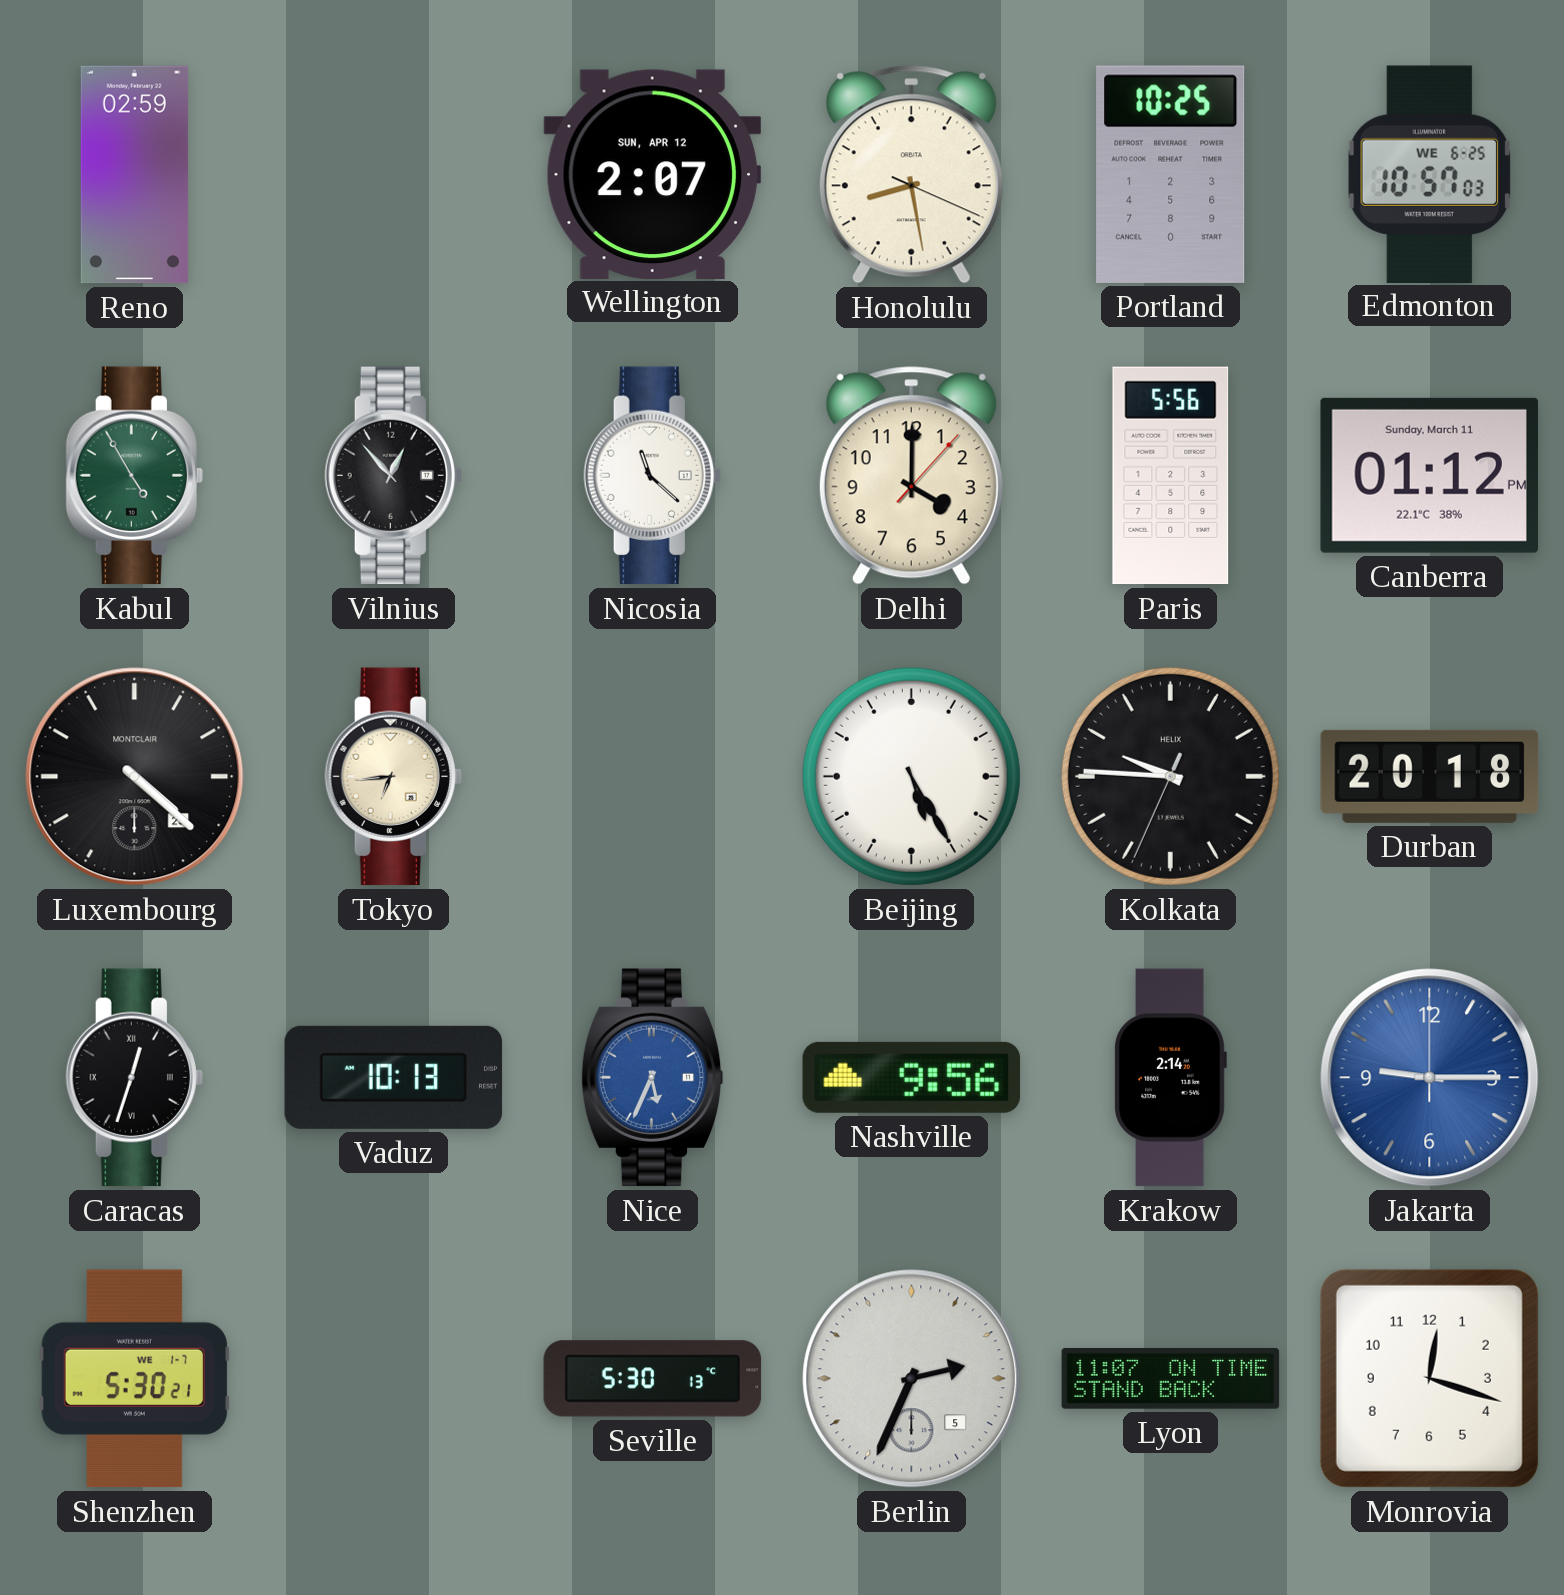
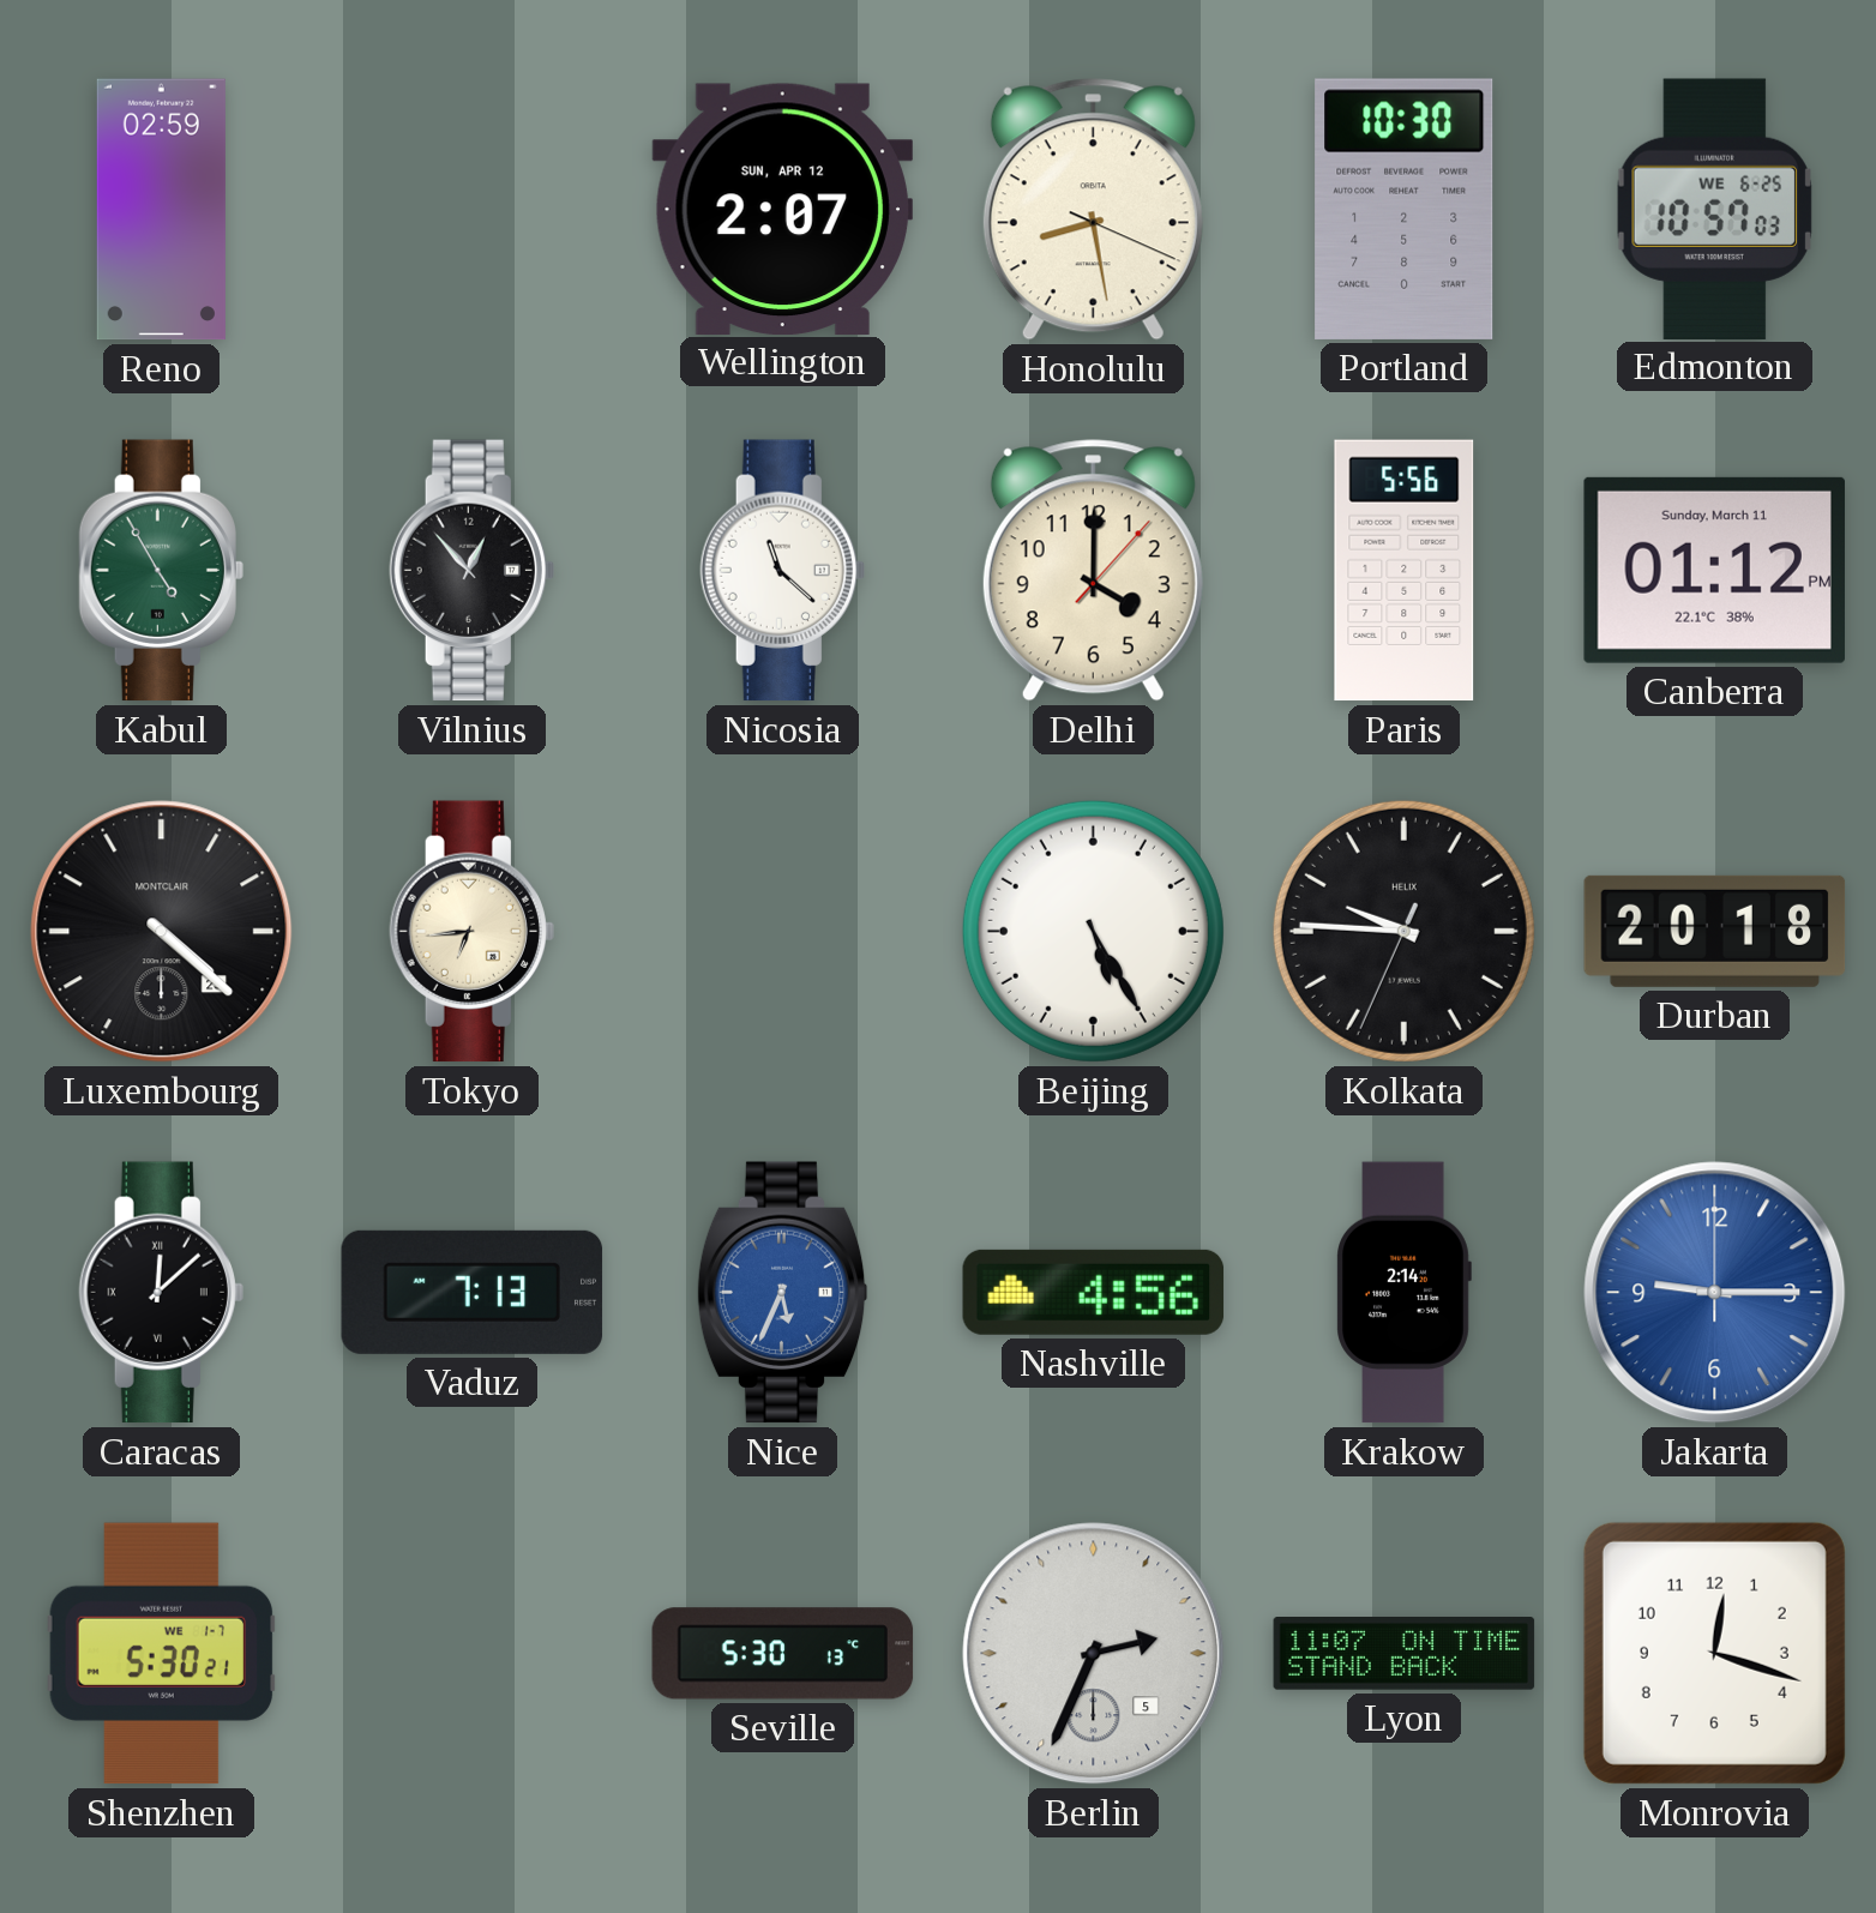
Portland: 10:25 -> 10:30 (1405, 209)
Caracas: 12:33 -> 12:08 (161, 1293)
Vaduz: 10:13 -> 7:13 (473, 1292)
Nashville: 9:56 -> 4:56 (1094, 1292)
